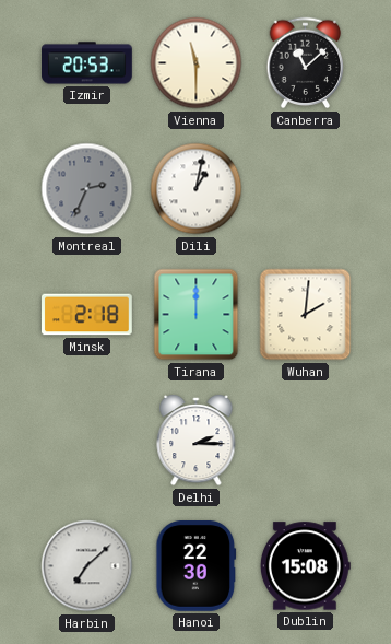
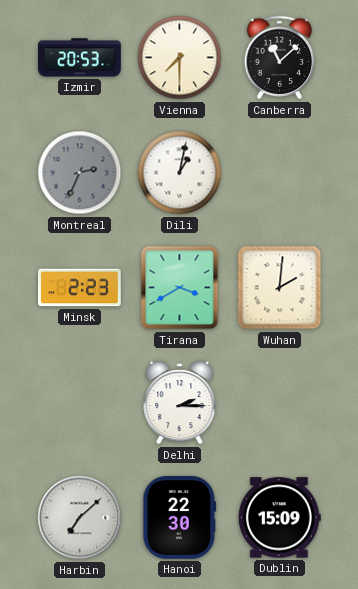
Vienna: 11:30 -> 7:30 (180, 58)
Minsk: 2:18 -> 2:23 (80, 288)
Tirana: 12:00 -> 3:40 (180, 288)
Dublin: 15:08 -> 15:09 (279, 518)
